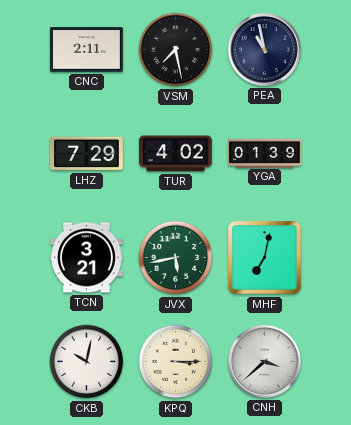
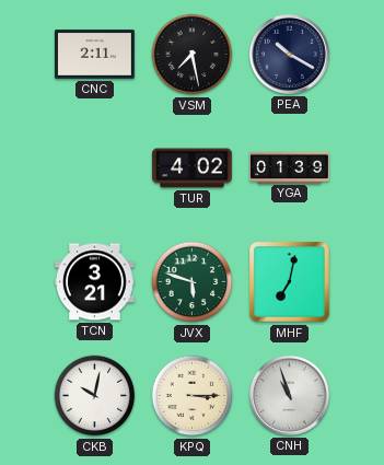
PEA: 10:58 -> 10:20 (289, 54)
LHZ: 7:29 -> none (87, 154)
JVX: 5:43 -> 5:48 (193, 282)
CNH: 3:38 -> 10:57 (289, 395)
